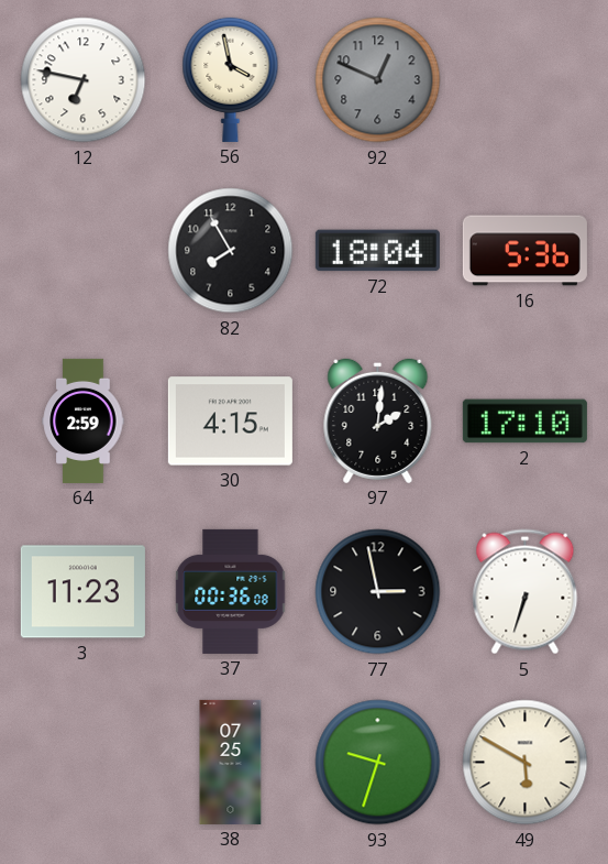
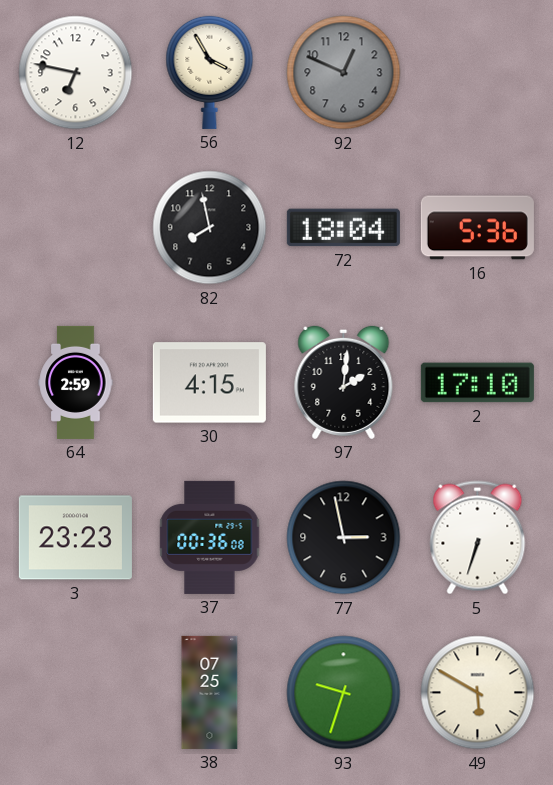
56: 3:58 -> 3:55 (210, 72)
82: 7:55 -> 7:58 (210, 228)
3: 11:23 -> 23:23 (75, 538)
